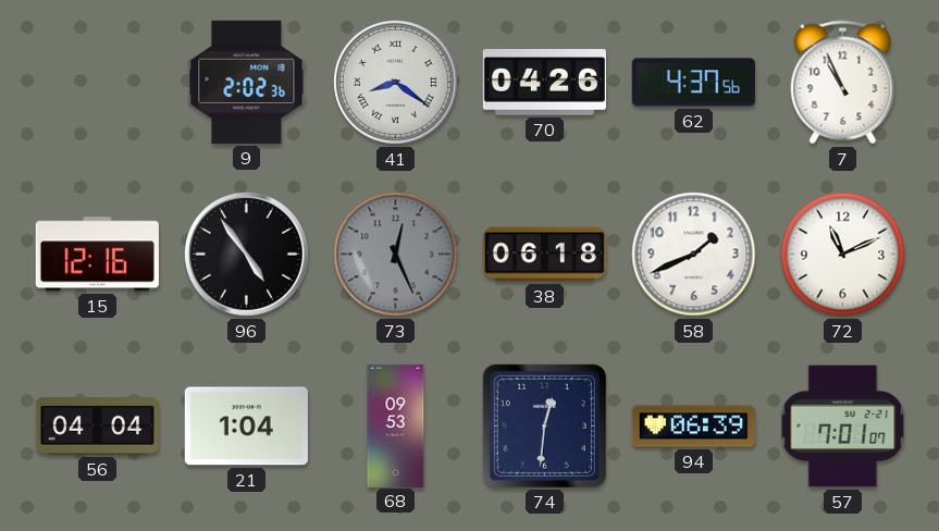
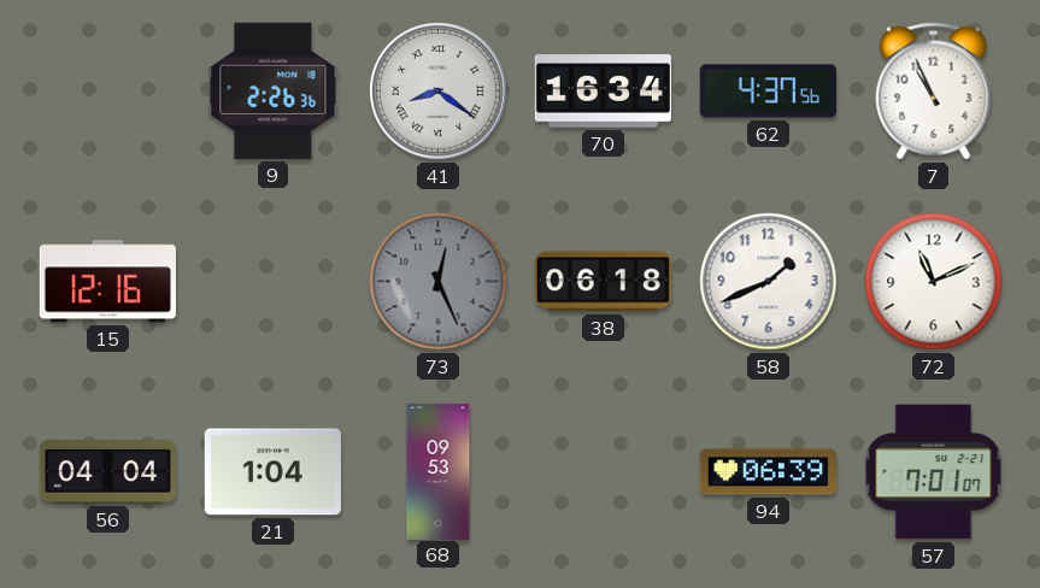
9: 2:02 -> 2:26 (274, 90)
70: 04:26 -> 16:34 (603, 92)
96: 4:54 -> none (247, 255)
74: 12:31 -> none (544, 425)
